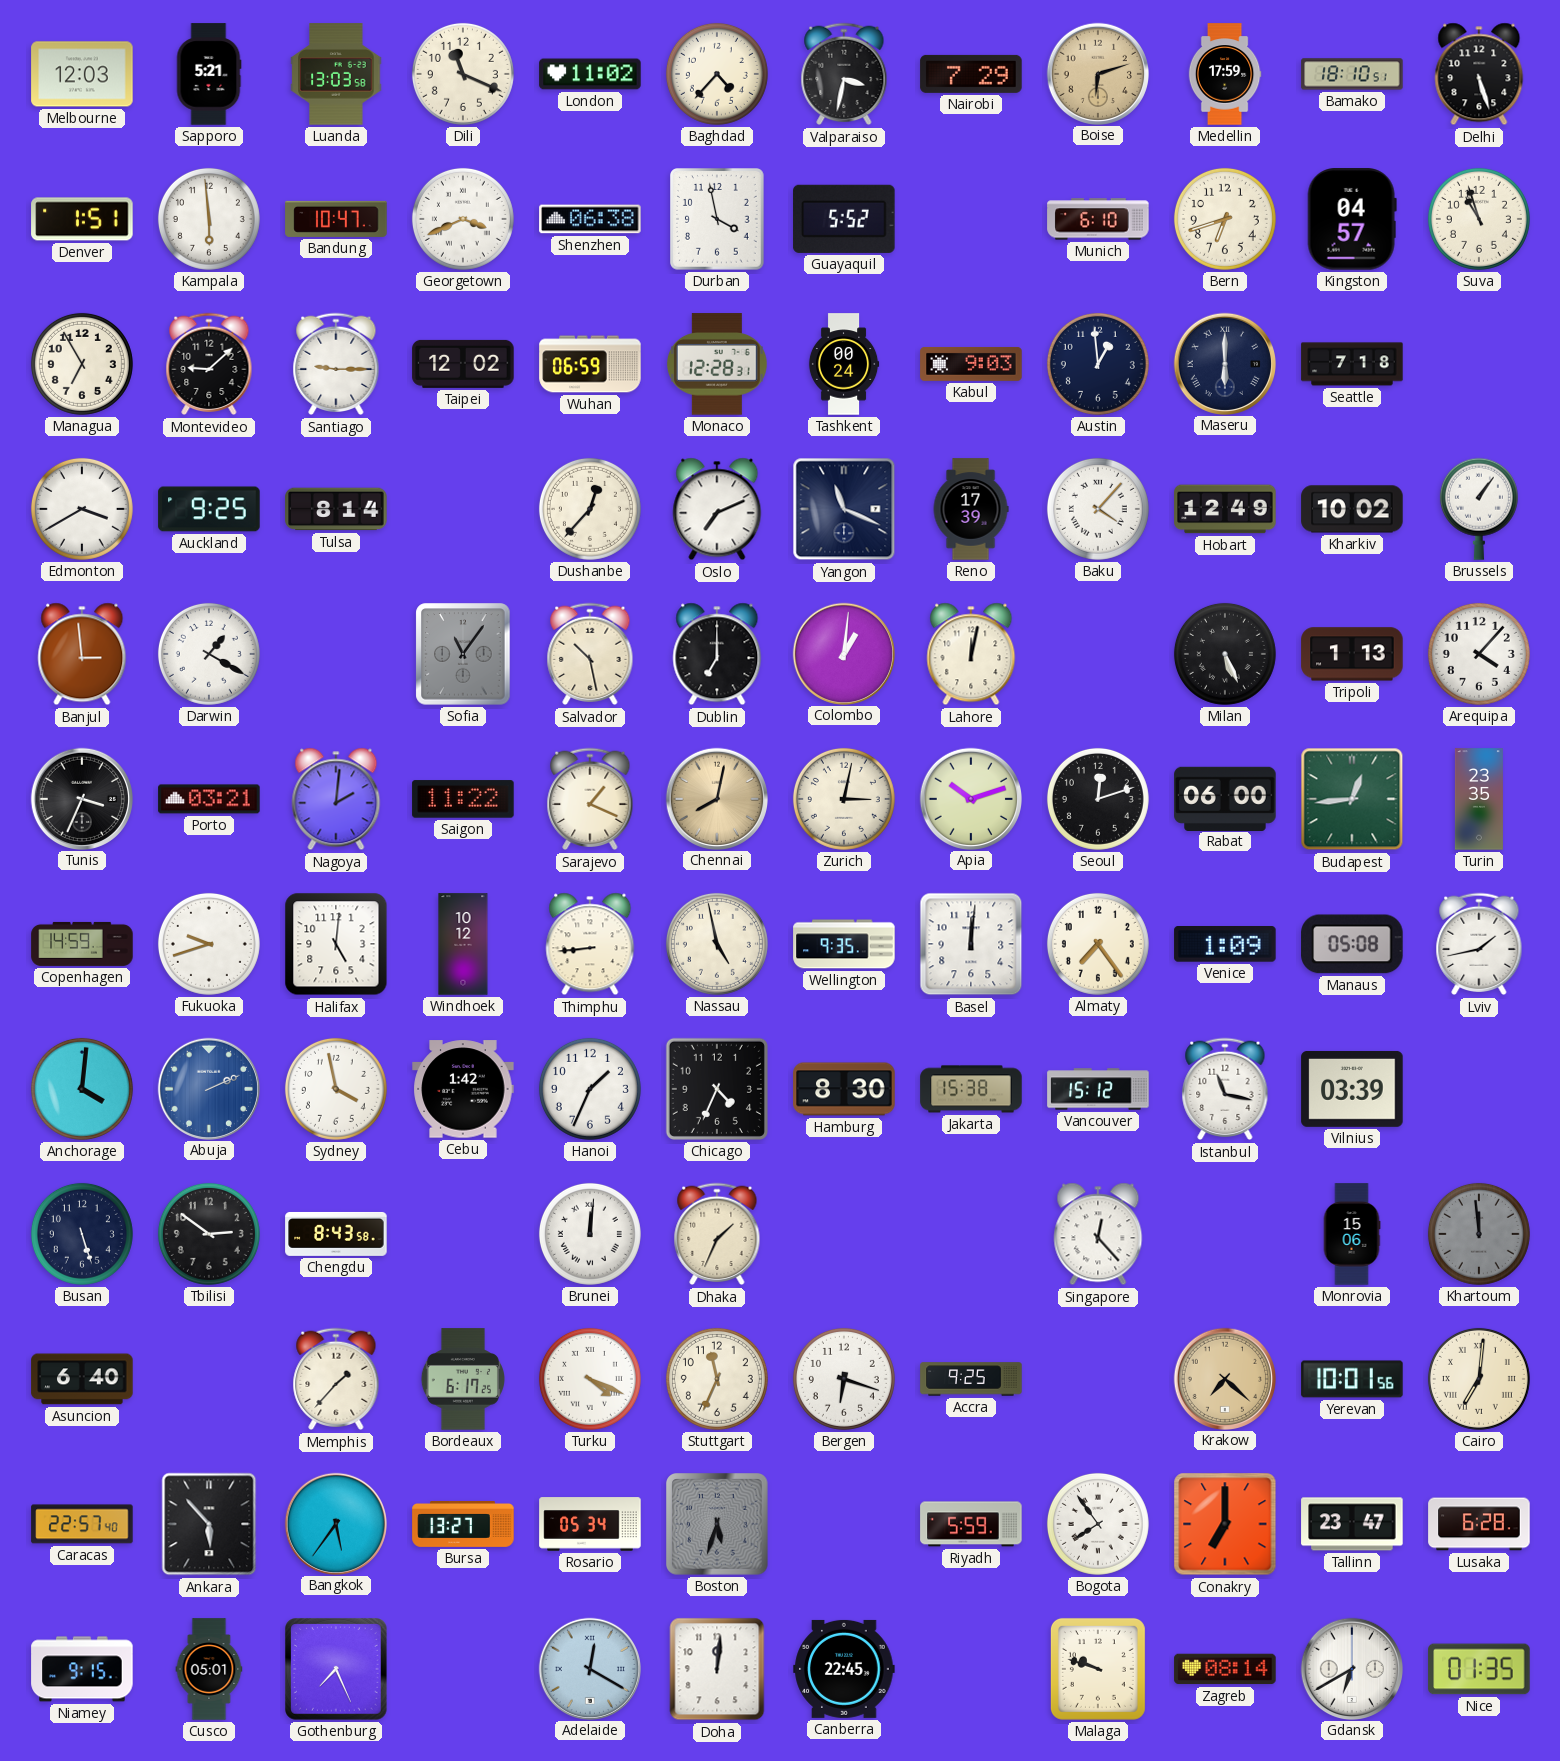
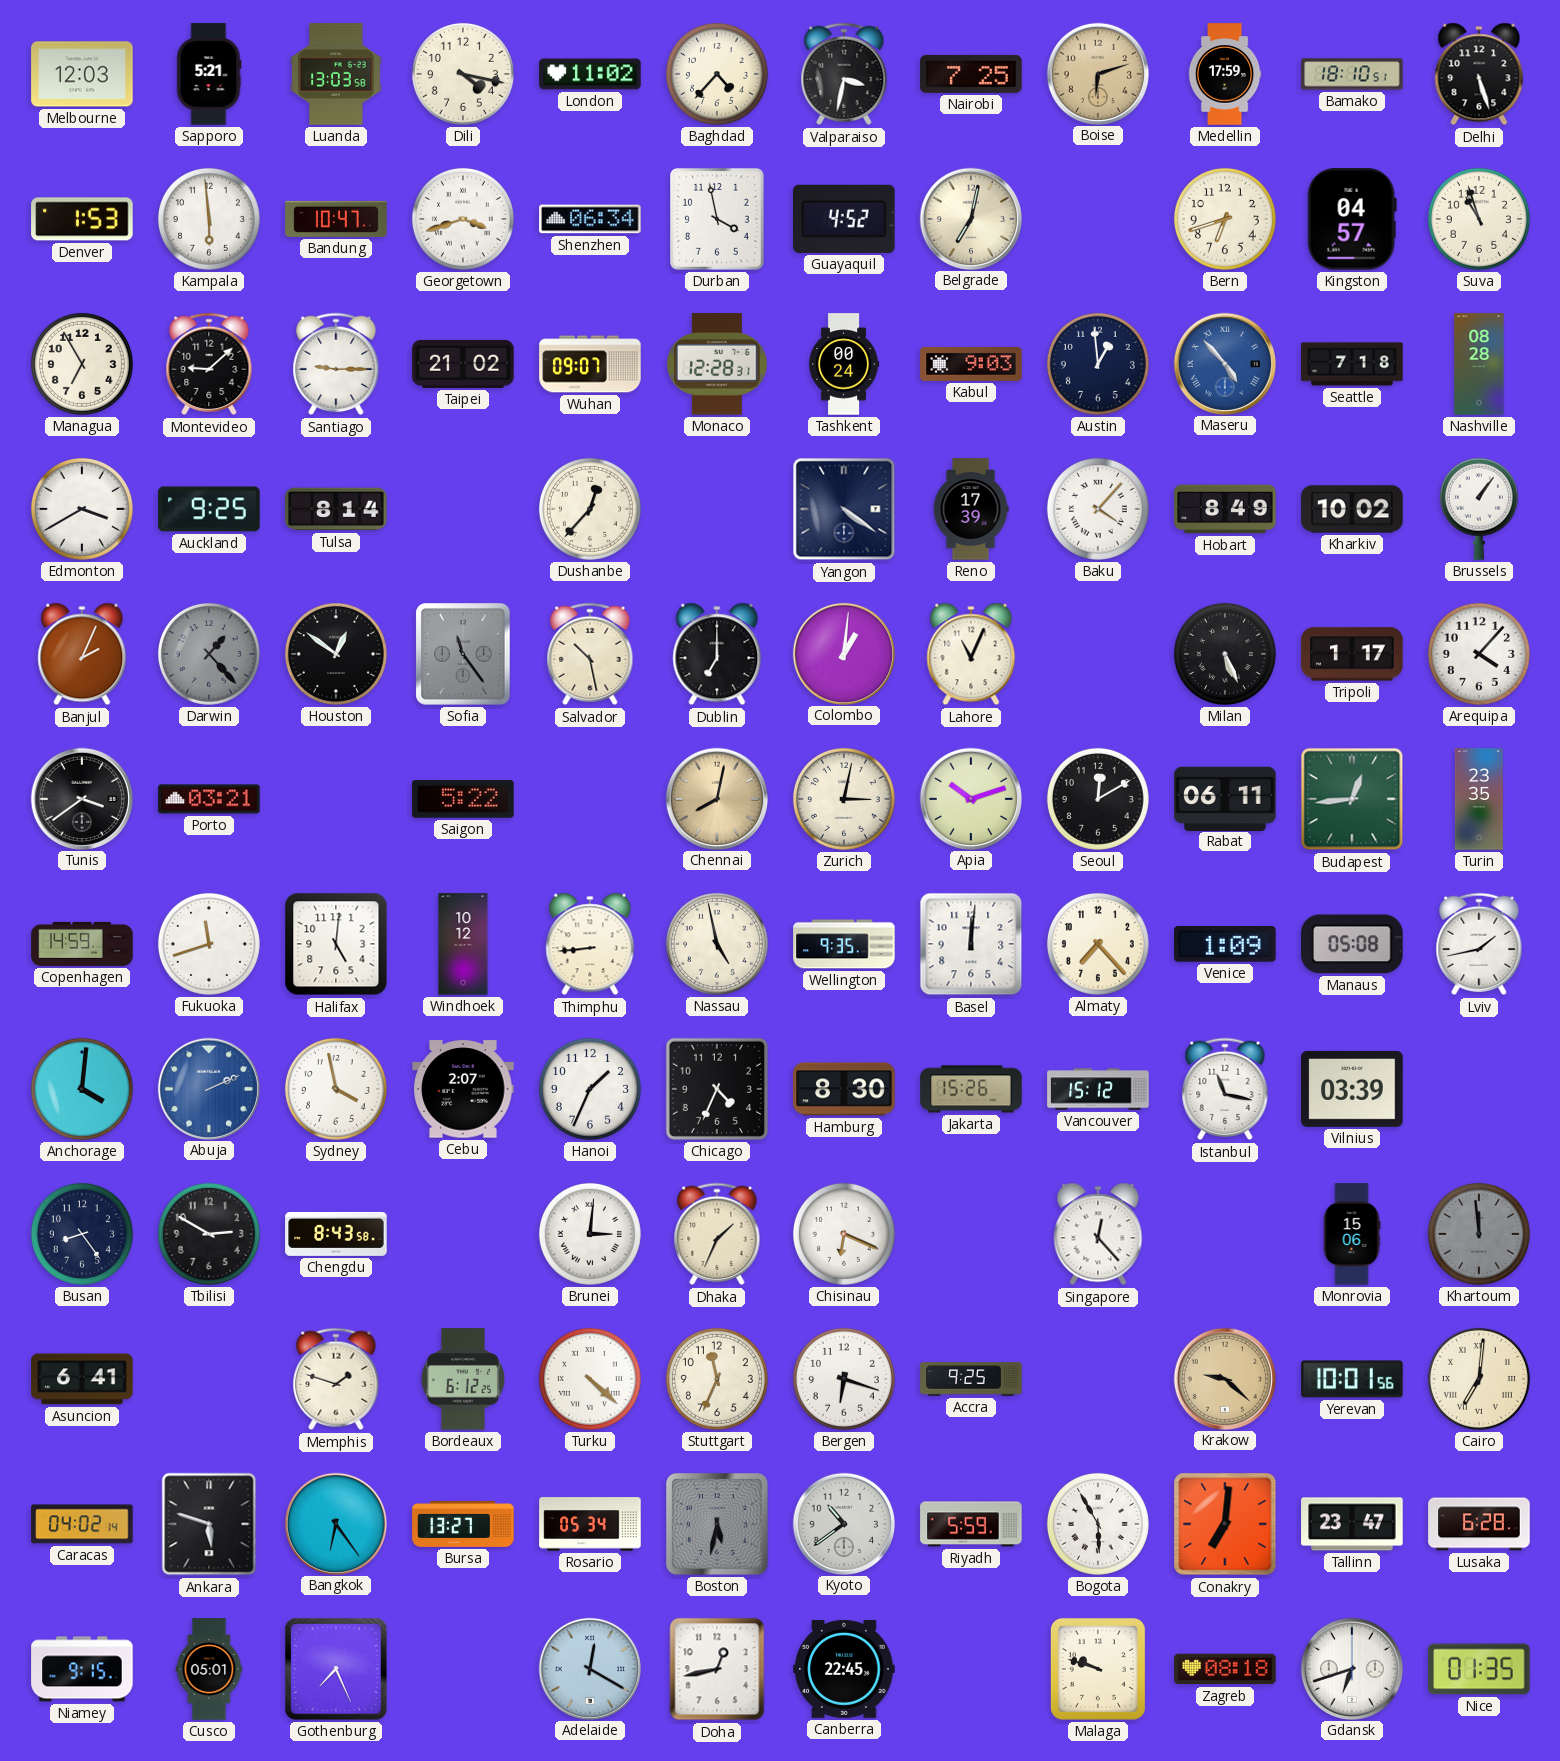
Dili: 11:19 -> 4:17 (463, 74)
Nairobi: 7:29 -> 7:25 (971, 74)
Denver: 1:51 -> 1:53 (82, 219)
Georgetown: 3:41 -> 3:42 (463, 219)
Shenzhen: 06:38 -> 06:34 (590, 219)
Guayaquil: 5:52 -> 4:52 (844, 219)
Belgrade: none -> 7:02 (970, 218)
Munich: 6:10 -> none (1098, 219)
Taipei: 12:02 -> 21:02 (463, 364)
Wuhan: 06:59 -> 09:07 (590, 364)
Maseru: 6:00 -> 4:53 (1224, 363)
Maseru dial: navy -> blue (1224, 363)
Nashville: none -> 08:28 (1479, 364)
Oslo: 7:11 -> none (717, 509)
Yangon: 11:19 -> 4:21 (844, 509)
Hobart: 12:49 -> 8:49 (1225, 509)
Banjul: 2:59 -> 2:04 (82, 654)
Darwin: 1:20 -> 1:23 (209, 654)
Darwin dial: white -> grey (209, 654)
Houston: none -> 12:51 (336, 654)
Sofia: 11:06 -> 11:24 (463, 654)
Lahore: 12:02 -> 11:04 (971, 654)
Tripoli: 1:13 -> 1:17 (1352, 654)
Tunis: 3:34 -> 3:39 (81, 798)
Nagoya: 2:01 -> none (336, 799)
Saigon: 11:22 -> 5:22 (463, 799)
Sarajevo: 1:19 -> none (590, 799)
Seoul: 12:12 -> 12:10 (1098, 799)
Rabat: 06:00 -> 06:11 (1225, 798)
Fukuoka: 9:42 -> 11:42 (209, 944)
Almaty: 7:24 -> 7:23 (1098, 944)
Cebu: 1:42 -> 2:07 (463, 1089)
Jakarta: 15:38 -> 15:26 (971, 1089)
Busan: 5:27 -> 8:24 (82, 1234)
Tbilisi: 2:51 -> 2:50 (209, 1234)
Brunei: 12:01 -> 3:01 (590, 1234)
Chisinau: none -> 6:19 (844, 1234)
Asuncion: 6:40 -> 6:41 (82, 1379)
Memphis: 1:37 -> 1:48 (336, 1379)
Bordeaux: 6:17 -> 6:12 (463, 1379)
Turku: 4:19 -> 4:22 (590, 1379)
Krakow: 7:22 -> 9:22 (1224, 1378)
Caracas: 22:57 -> 04:02 (82, 1524)
Ankara: 5:53 -> 5:48 (209, 1524)
Bangkok: 5:36 -> 6:24 (335, 1523)
Boston: 5:33 -> 5:32 (718, 1525)
Kyoto: none -> 10:39 (843, 1523)
Bogota: 7:54 -> 5:55 (1098, 1524)
Conakry: 7:00 -> 7:01 (1225, 1524)
Doha: 12:01 -> 12:43 (717, 1669)
Zagreb: 08:14 -> 08:18 (1225, 1669)
Gdansk: 6:40 -> 6:42 (1351, 1668)
